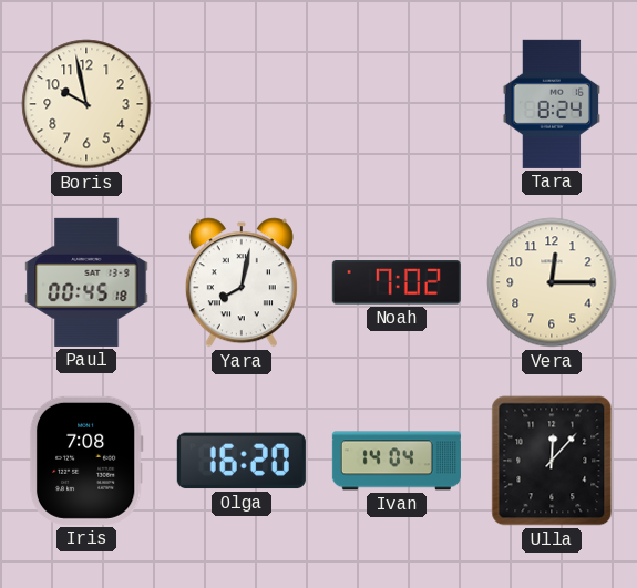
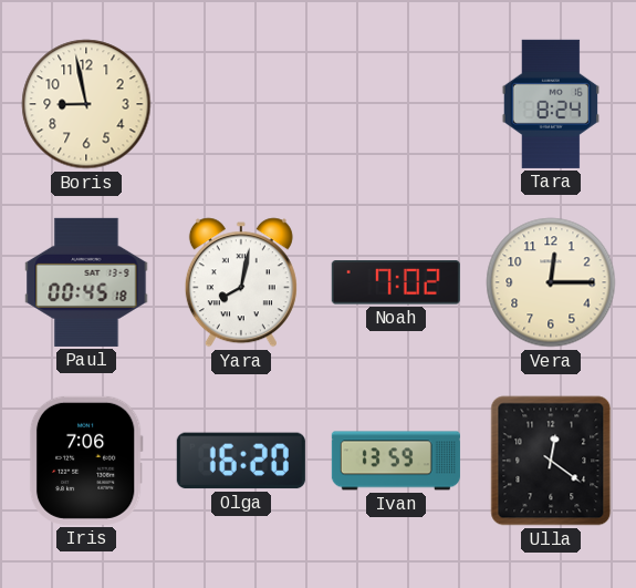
Boris: 9:58 -> 8:58 (86, 104)
Iris: 7:08 -> 7:06 (86, 461)
Ivan: 14:04 -> 13:59 (396, 461)
Ulla: 12:07 -> 12:21 (551, 461)
